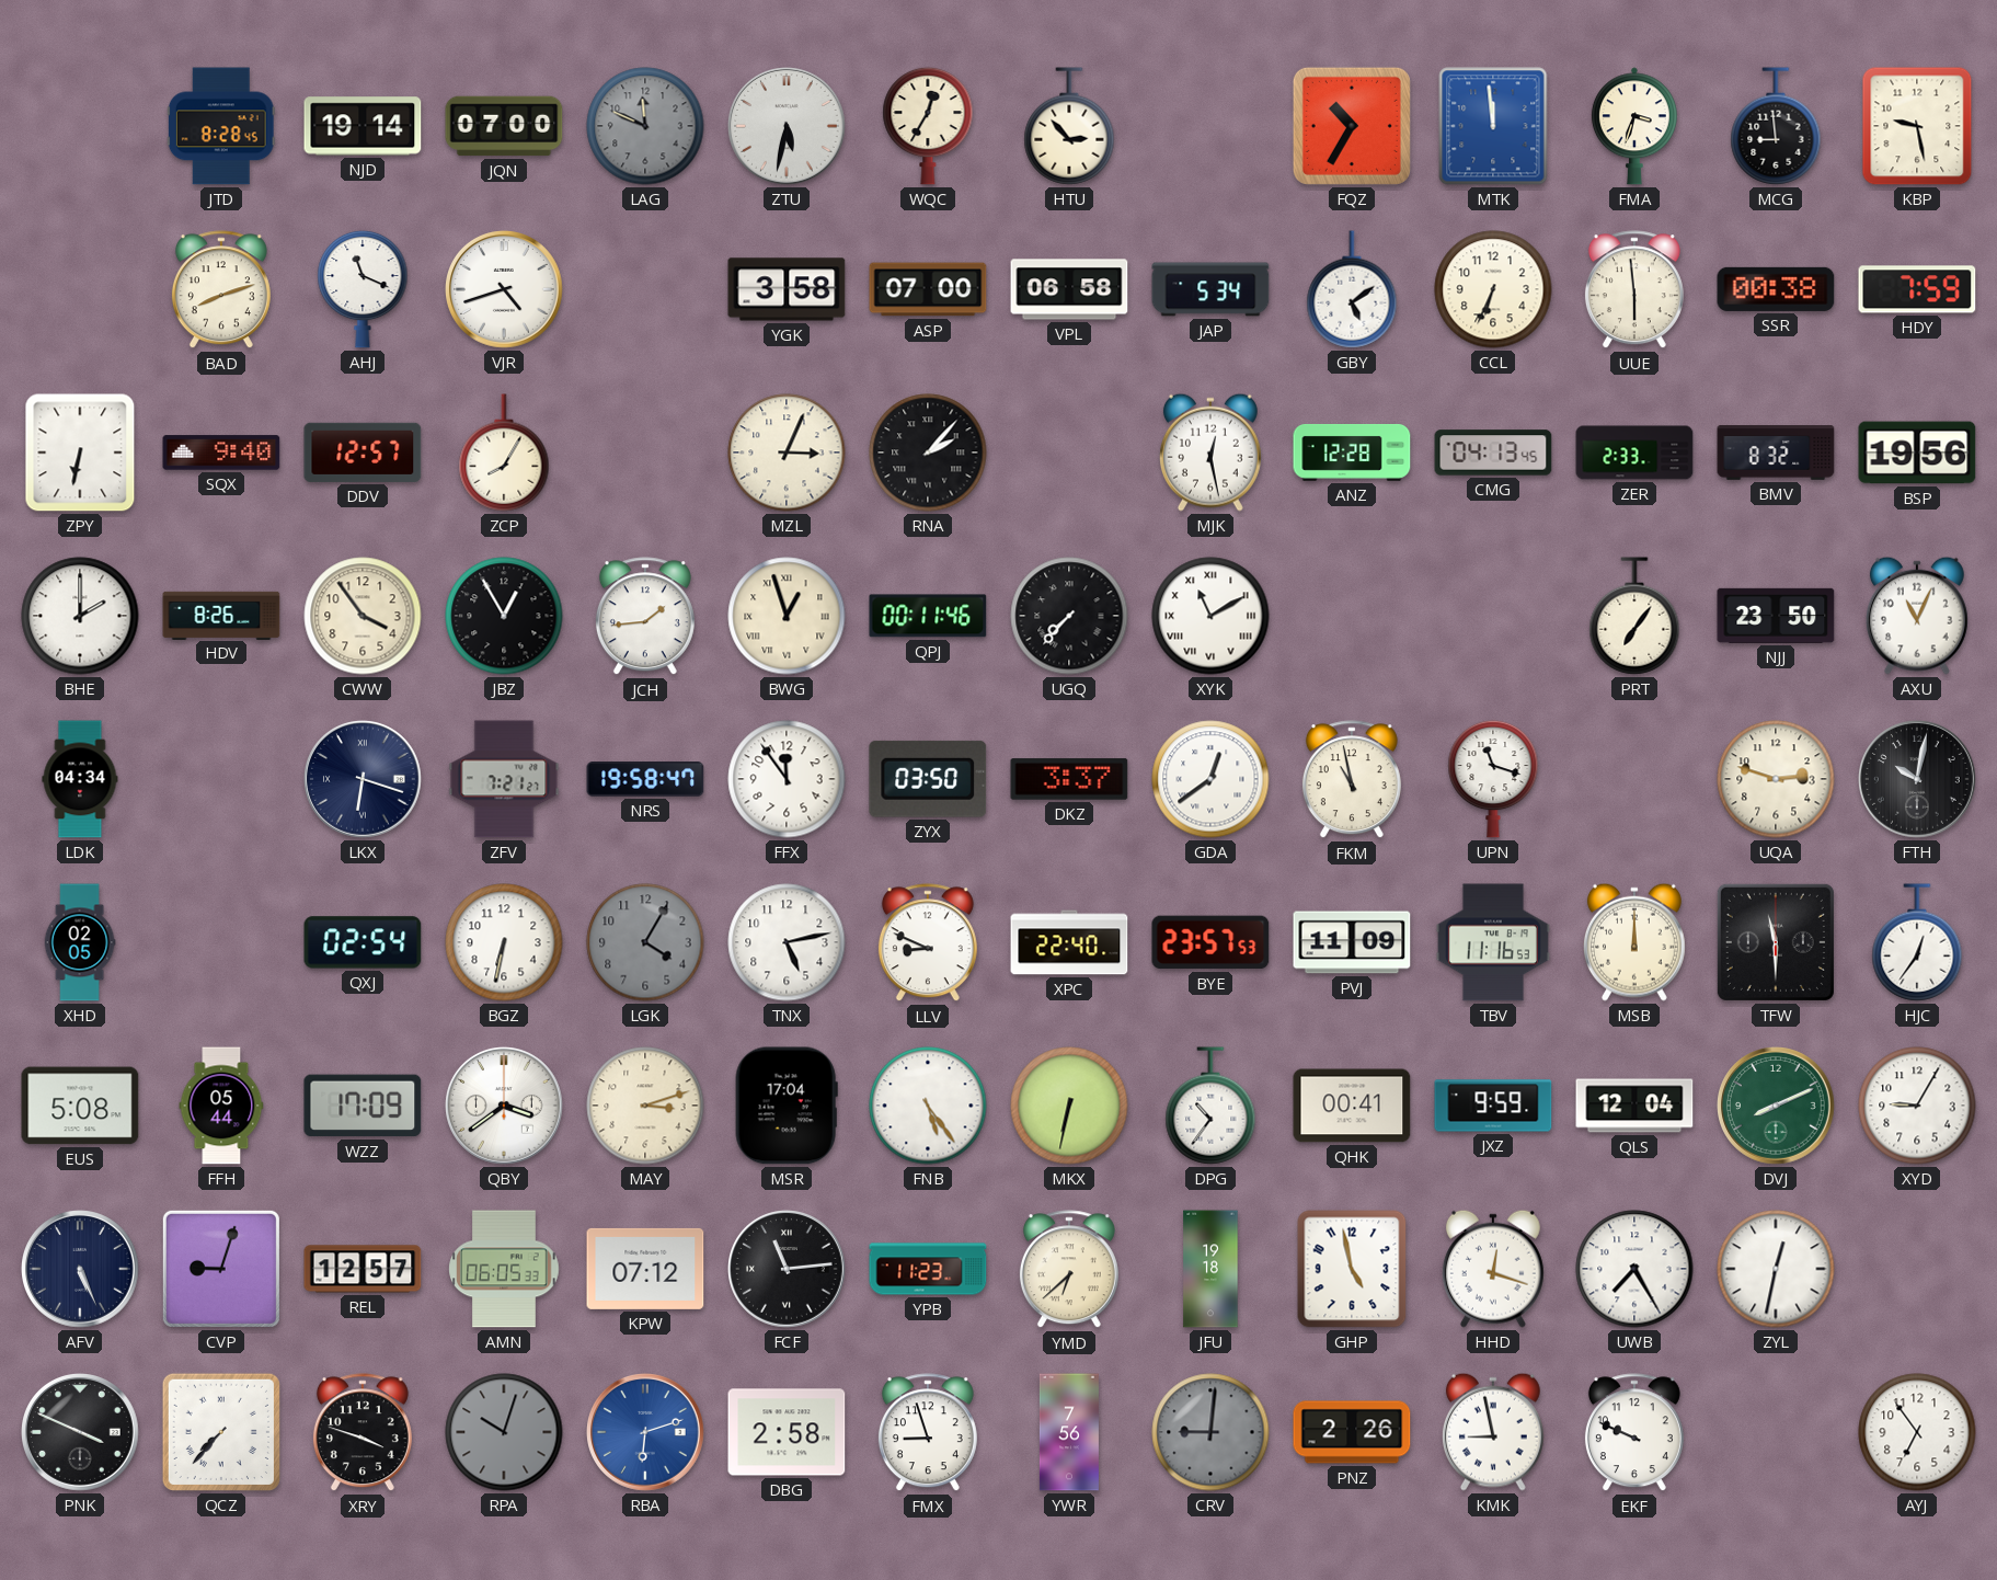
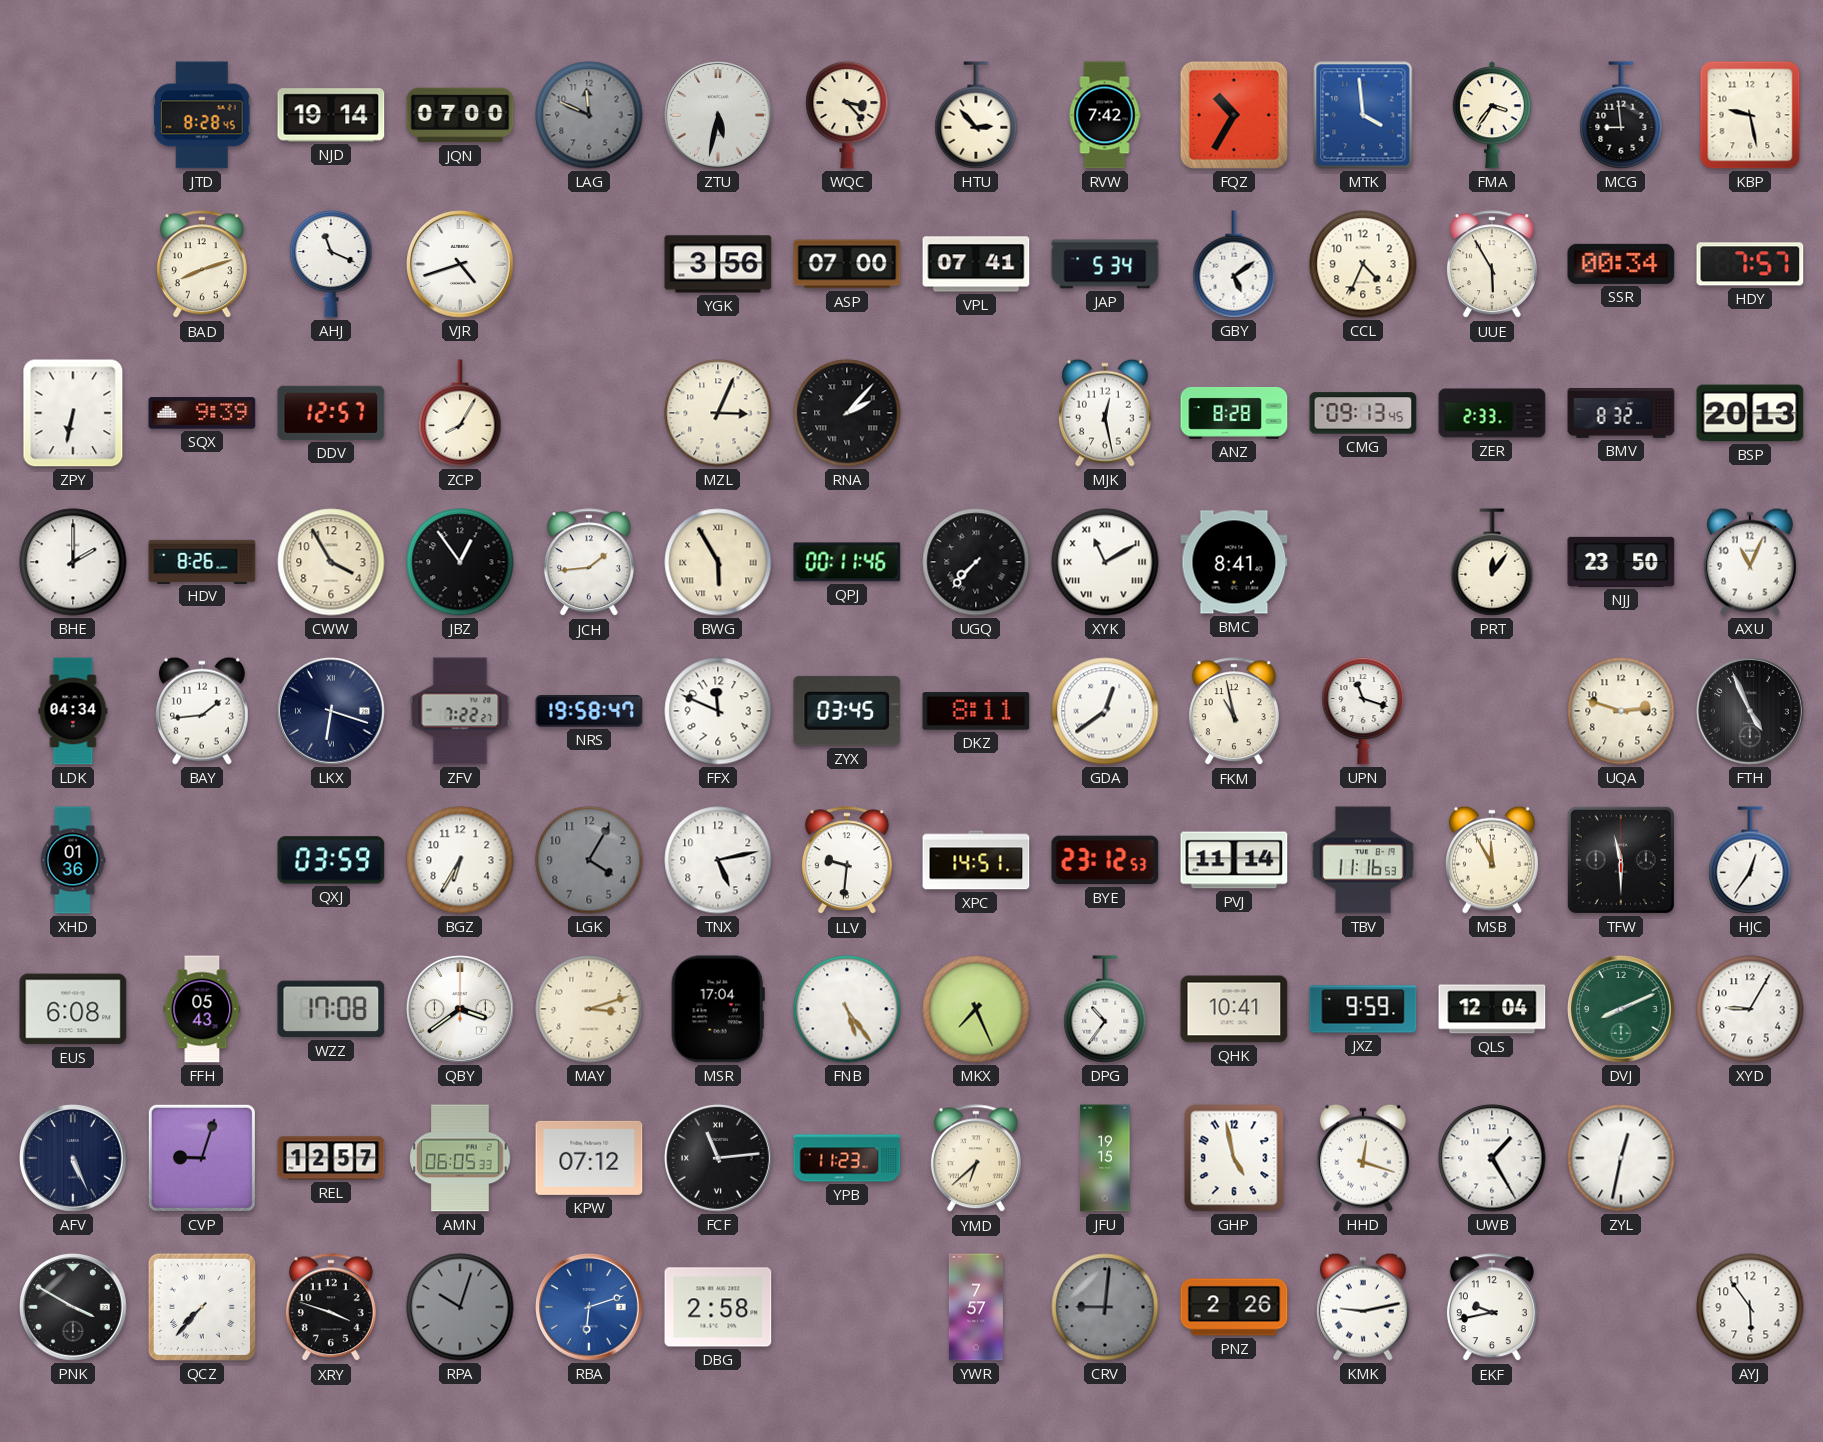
WQC: 12:35 -> 3:23 (847, 115)
RVW: none -> 7:42 (1105, 115)
MTK: 11:59 -> 3:59 (1363, 115)
FMA: 3:33 -> 3:36 (1492, 115)
YGK: 3:58 -> 3:56 (718, 264)
VPL: 06:58 -> 07:41 (976, 264)
CCL: 6:34 -> 4:34 (1363, 264)
UUE: 5:59 -> 5:55 (1492, 265)
SSR: 00:38 -> 00:34 (1621, 264)
HDY: 7:59 -> 7:57 (1750, 264)
SQX: 9:40 -> 9:39 (202, 413)
ANZ: 12:28 -> 8:28 (1234, 413)
CMG: 04:13 -> 09:13 (1363, 413)
BSP: 19:56 -> 20:13 (1750, 413)
CWW: 3:54 -> 3:55 (331, 562)
JBZ: 12:55 -> 12:54 (460, 562)
BWG: 12:57 -> 5:55 (718, 562)
BMC: none -> 8:41 (1234, 562)
PRT: 7:06 -> 12:06 (1492, 562)
BAY: none -> 1:44 (202, 711)
ZFV: 7:21 -> 7:22 (460, 711)
FFX: 11:54 -> 11:49 (718, 711)
ZYX: 03:50 -> 03:45 (847, 711)
DKZ: 3:37 -> 8:11 (976, 711)
FTH: 10:02 -> 4:56 (1751, 712)
XHD: 02:05 -> 01:36 (73, 860)
QXJ: 02:54 -> 03:59 (331, 860)
BGZ: 6:32 -> 6:35 (460, 860)
LLV: 8:49 -> 9:31 (847, 861)
XPC: 22:40 -> 14:51 (976, 860)
BYE: 23:57 -> 23:12 (1105, 860)
PVJ: 11:09 -> 11:14 (1234, 860)
MSB: 12:00 -> 11:55 (1492, 860)
EUS: 5:08 -> 6:08 (73, 1009)
FFH: 05:44 -> 05:43 (202, 1009)
WZZ: 17:09 -> 17:08 (331, 1009)
MKX: 6:32 -> 7:26 (976, 1009)
QHK: 00:41 -> 10:41 (1234, 1009)
JFU: 19:18 -> 19:15 (1105, 1158)
UWB: 7:25 -> 1:25 (1492, 1158)
PNK: 3:49 -> 3:50 (74, 1308)
FMX: 8:57 -> none (928, 1433)
YWR: 7:56 -> 7:57 (976, 1307)
KMK: 8:58 -> 9:13 (1363, 1307)
EKF: 9:49 -> 9:43 (1492, 1308)
AYJ: 6:54 -> 5:54 (1750, 1307)
